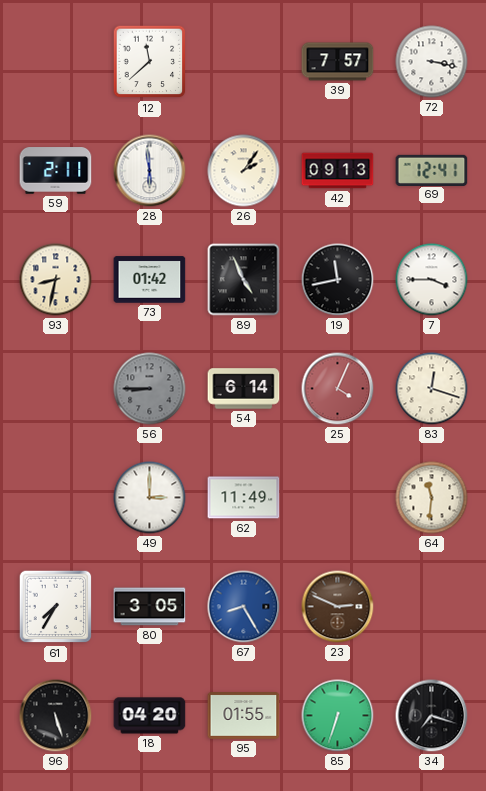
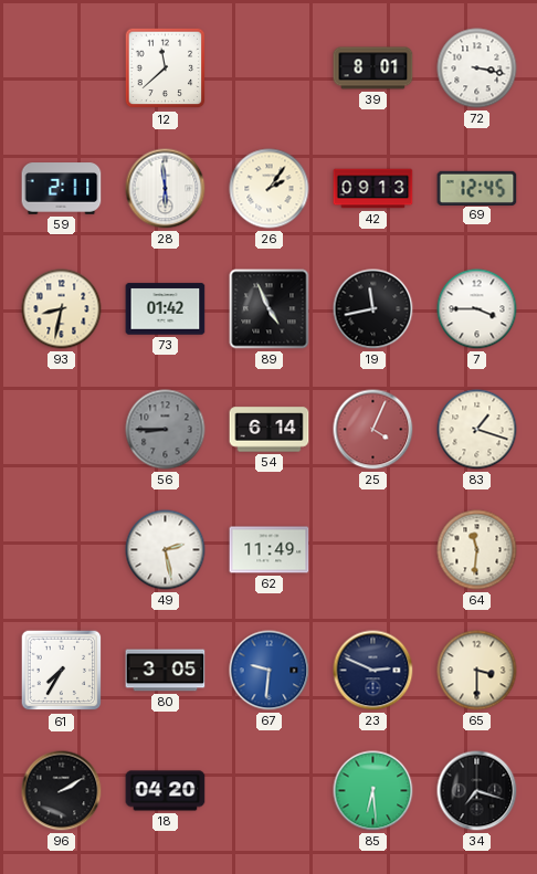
39: 7:57 -> 8:01 (373, 69)
69: 12:41 -> 12:45 (477, 188)
83: 12:18 -> 1:18 (477, 430)
49: 3:00 -> 2:28 (166, 550)
67: 8:25 -> 9:31 (270, 671)
23 dial: brown -> navy (373, 671)
65: none -> 3:30 (477, 671)
96: 5:27 -> 2:10 (62, 791)
95: 01:55 -> none (244, 716)
85: 6:33 -> 6:29 (373, 791)
